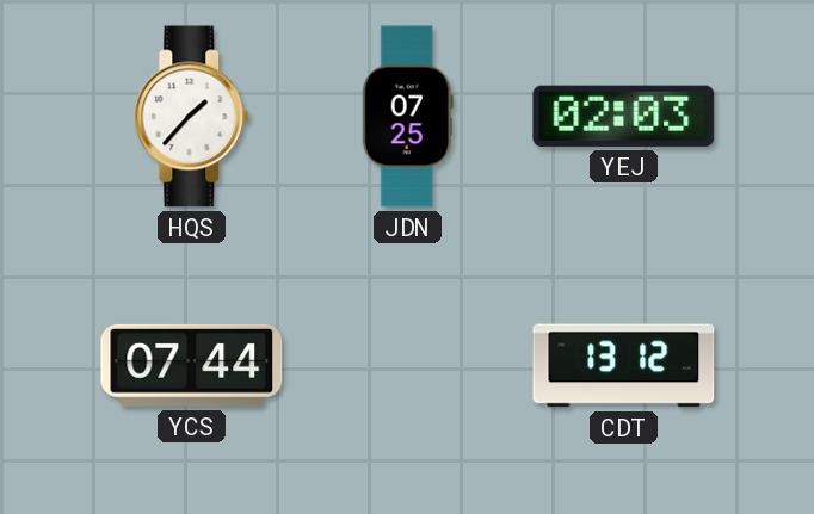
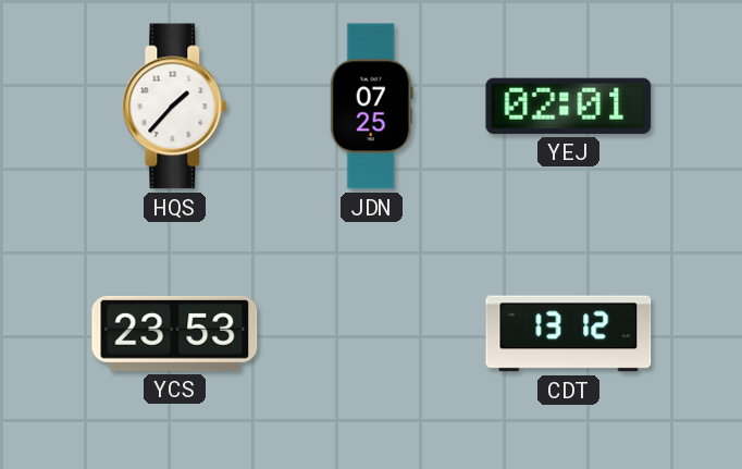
YEJ: 02:03 -> 02:01 (569, 106)
YCS: 07:44 -> 23:53 (175, 333)
